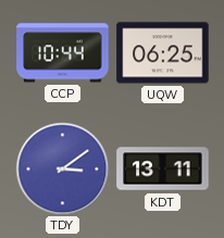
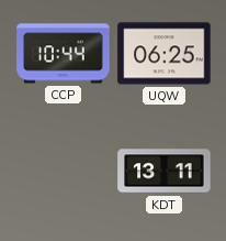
TDY: 3:09 -> none (62, 168)
